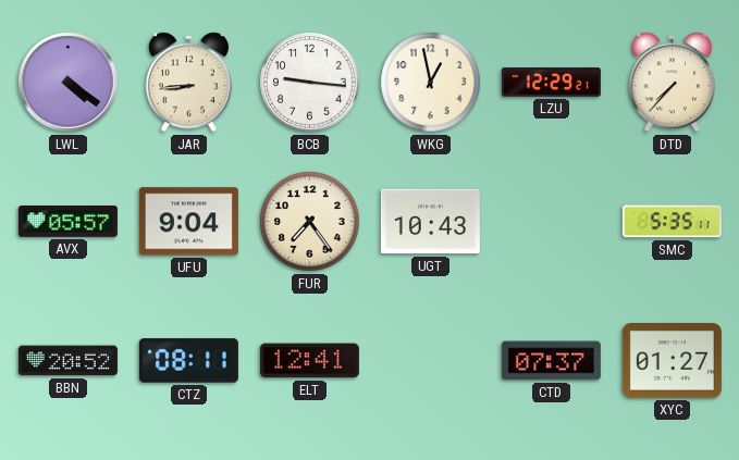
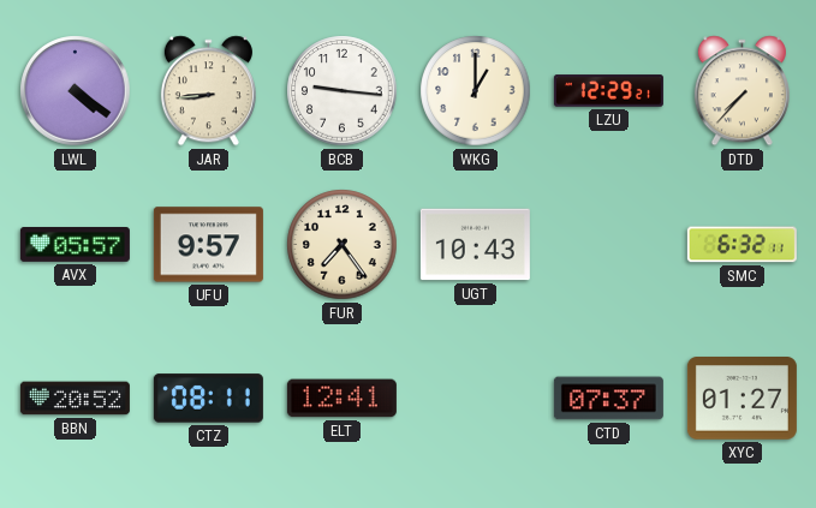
WKG: 12:58 -> 1:00 (476, 91)
UFU: 9:04 -> 9:57 (208, 245)
SMC: 5:35 -> 6:32 (741, 245)
